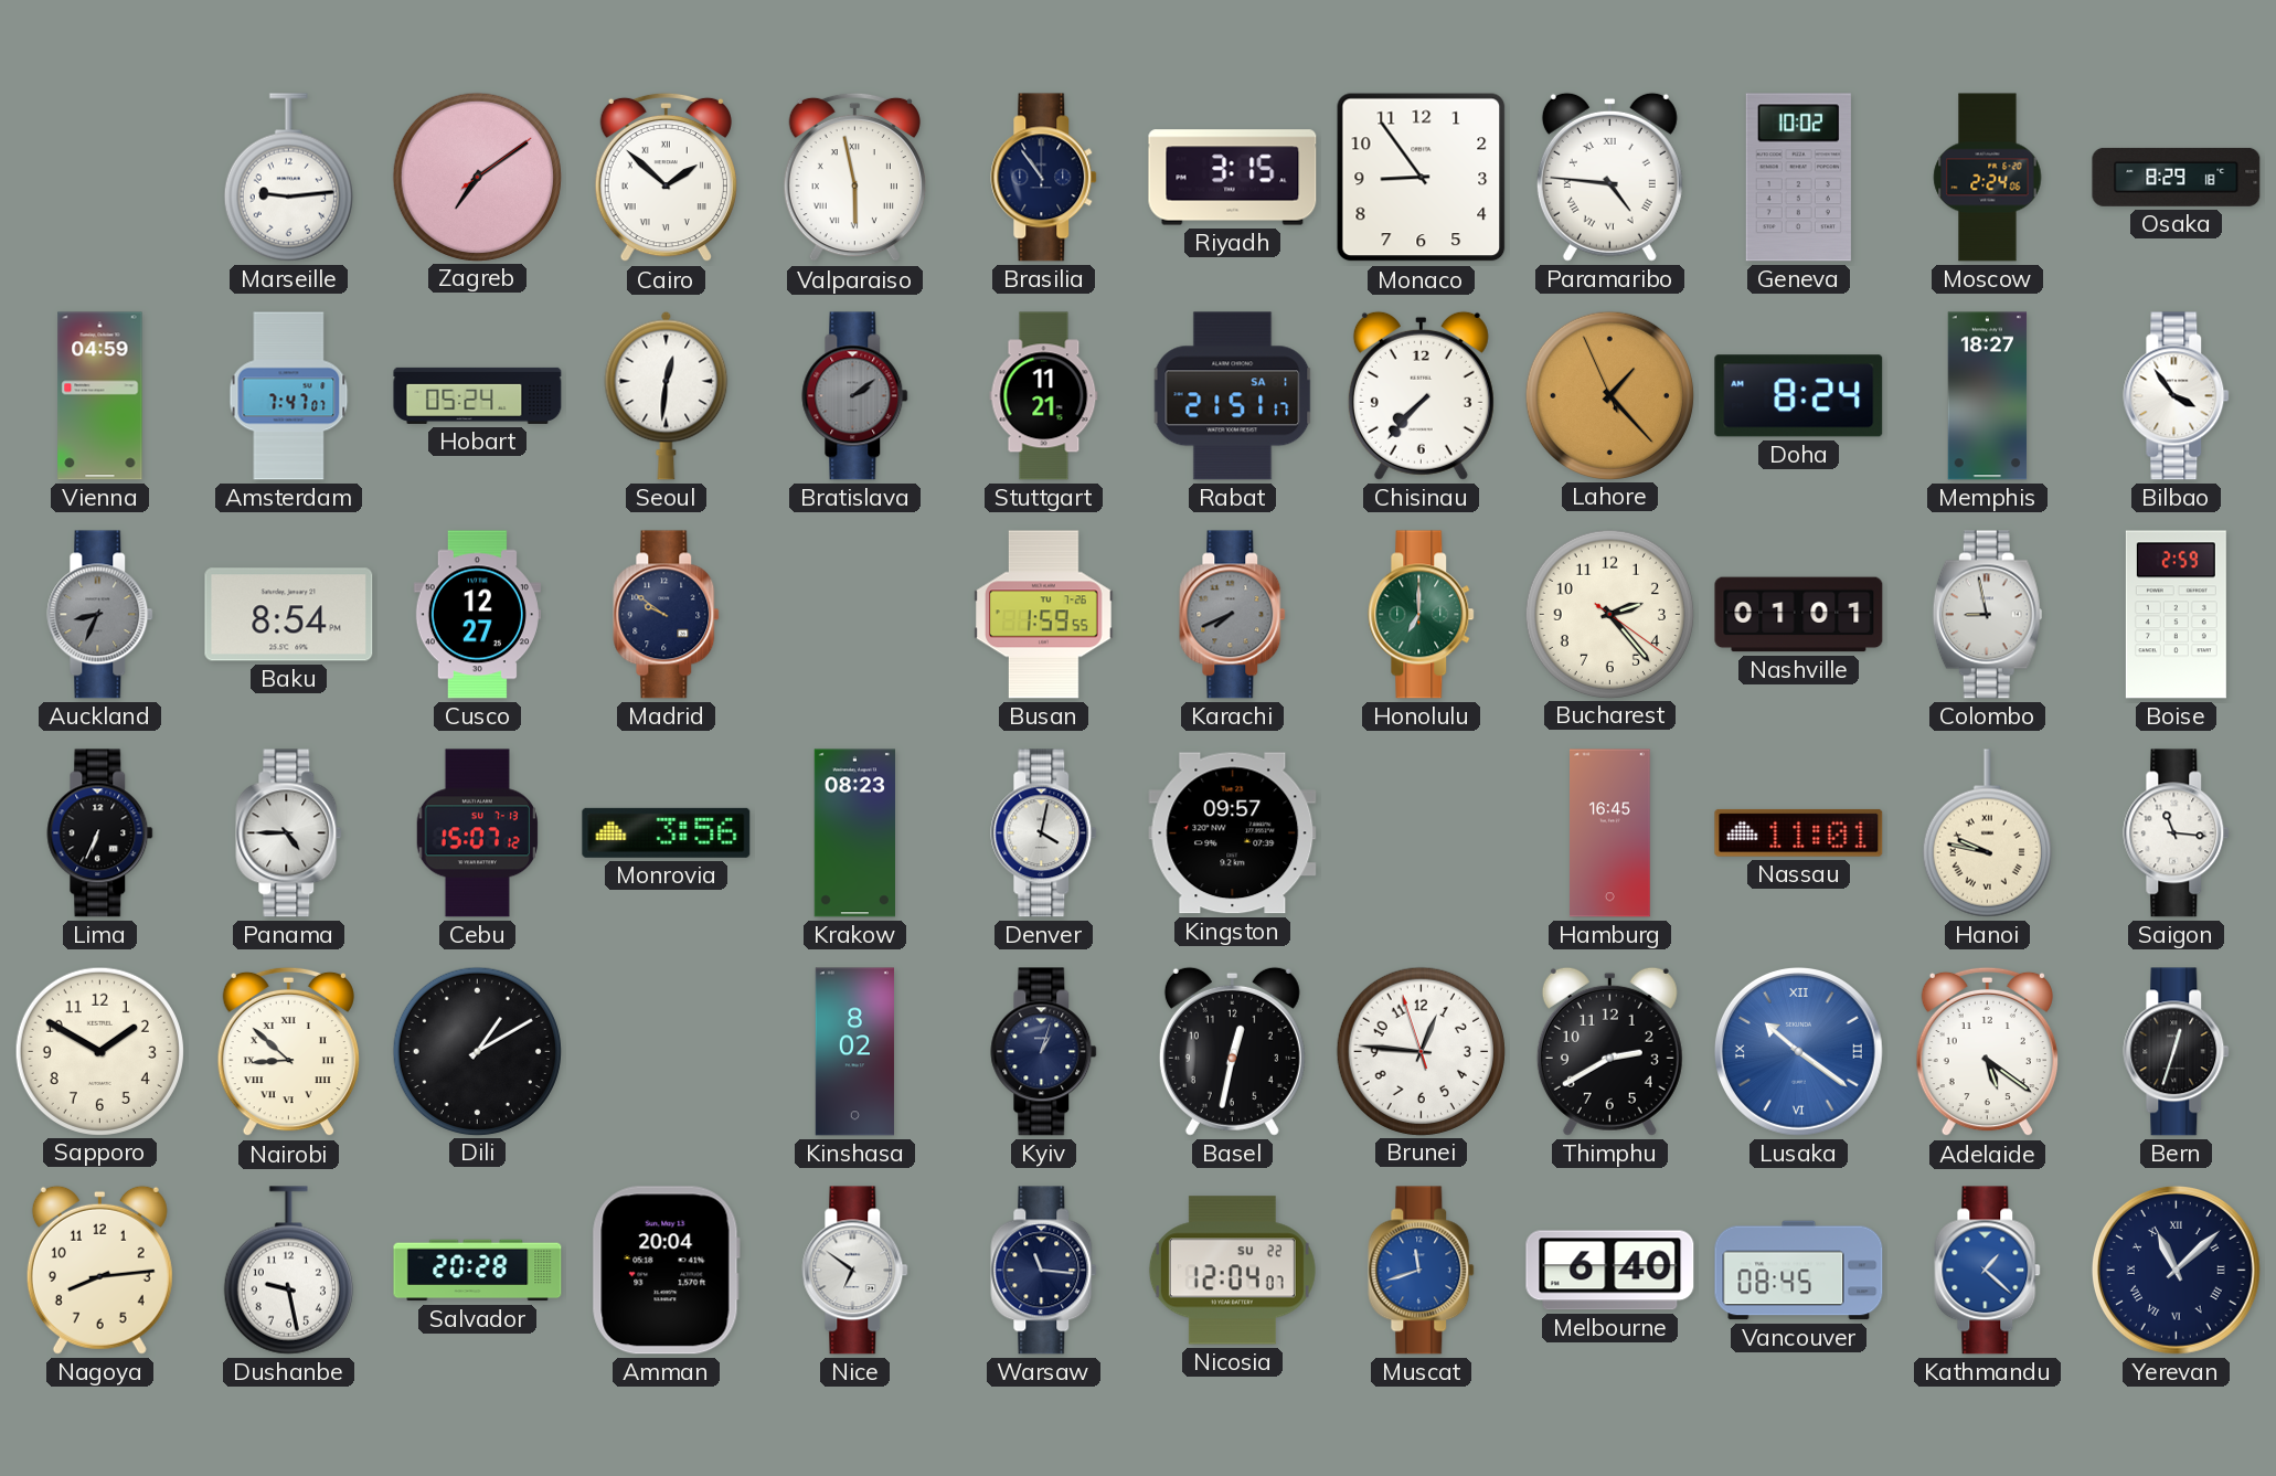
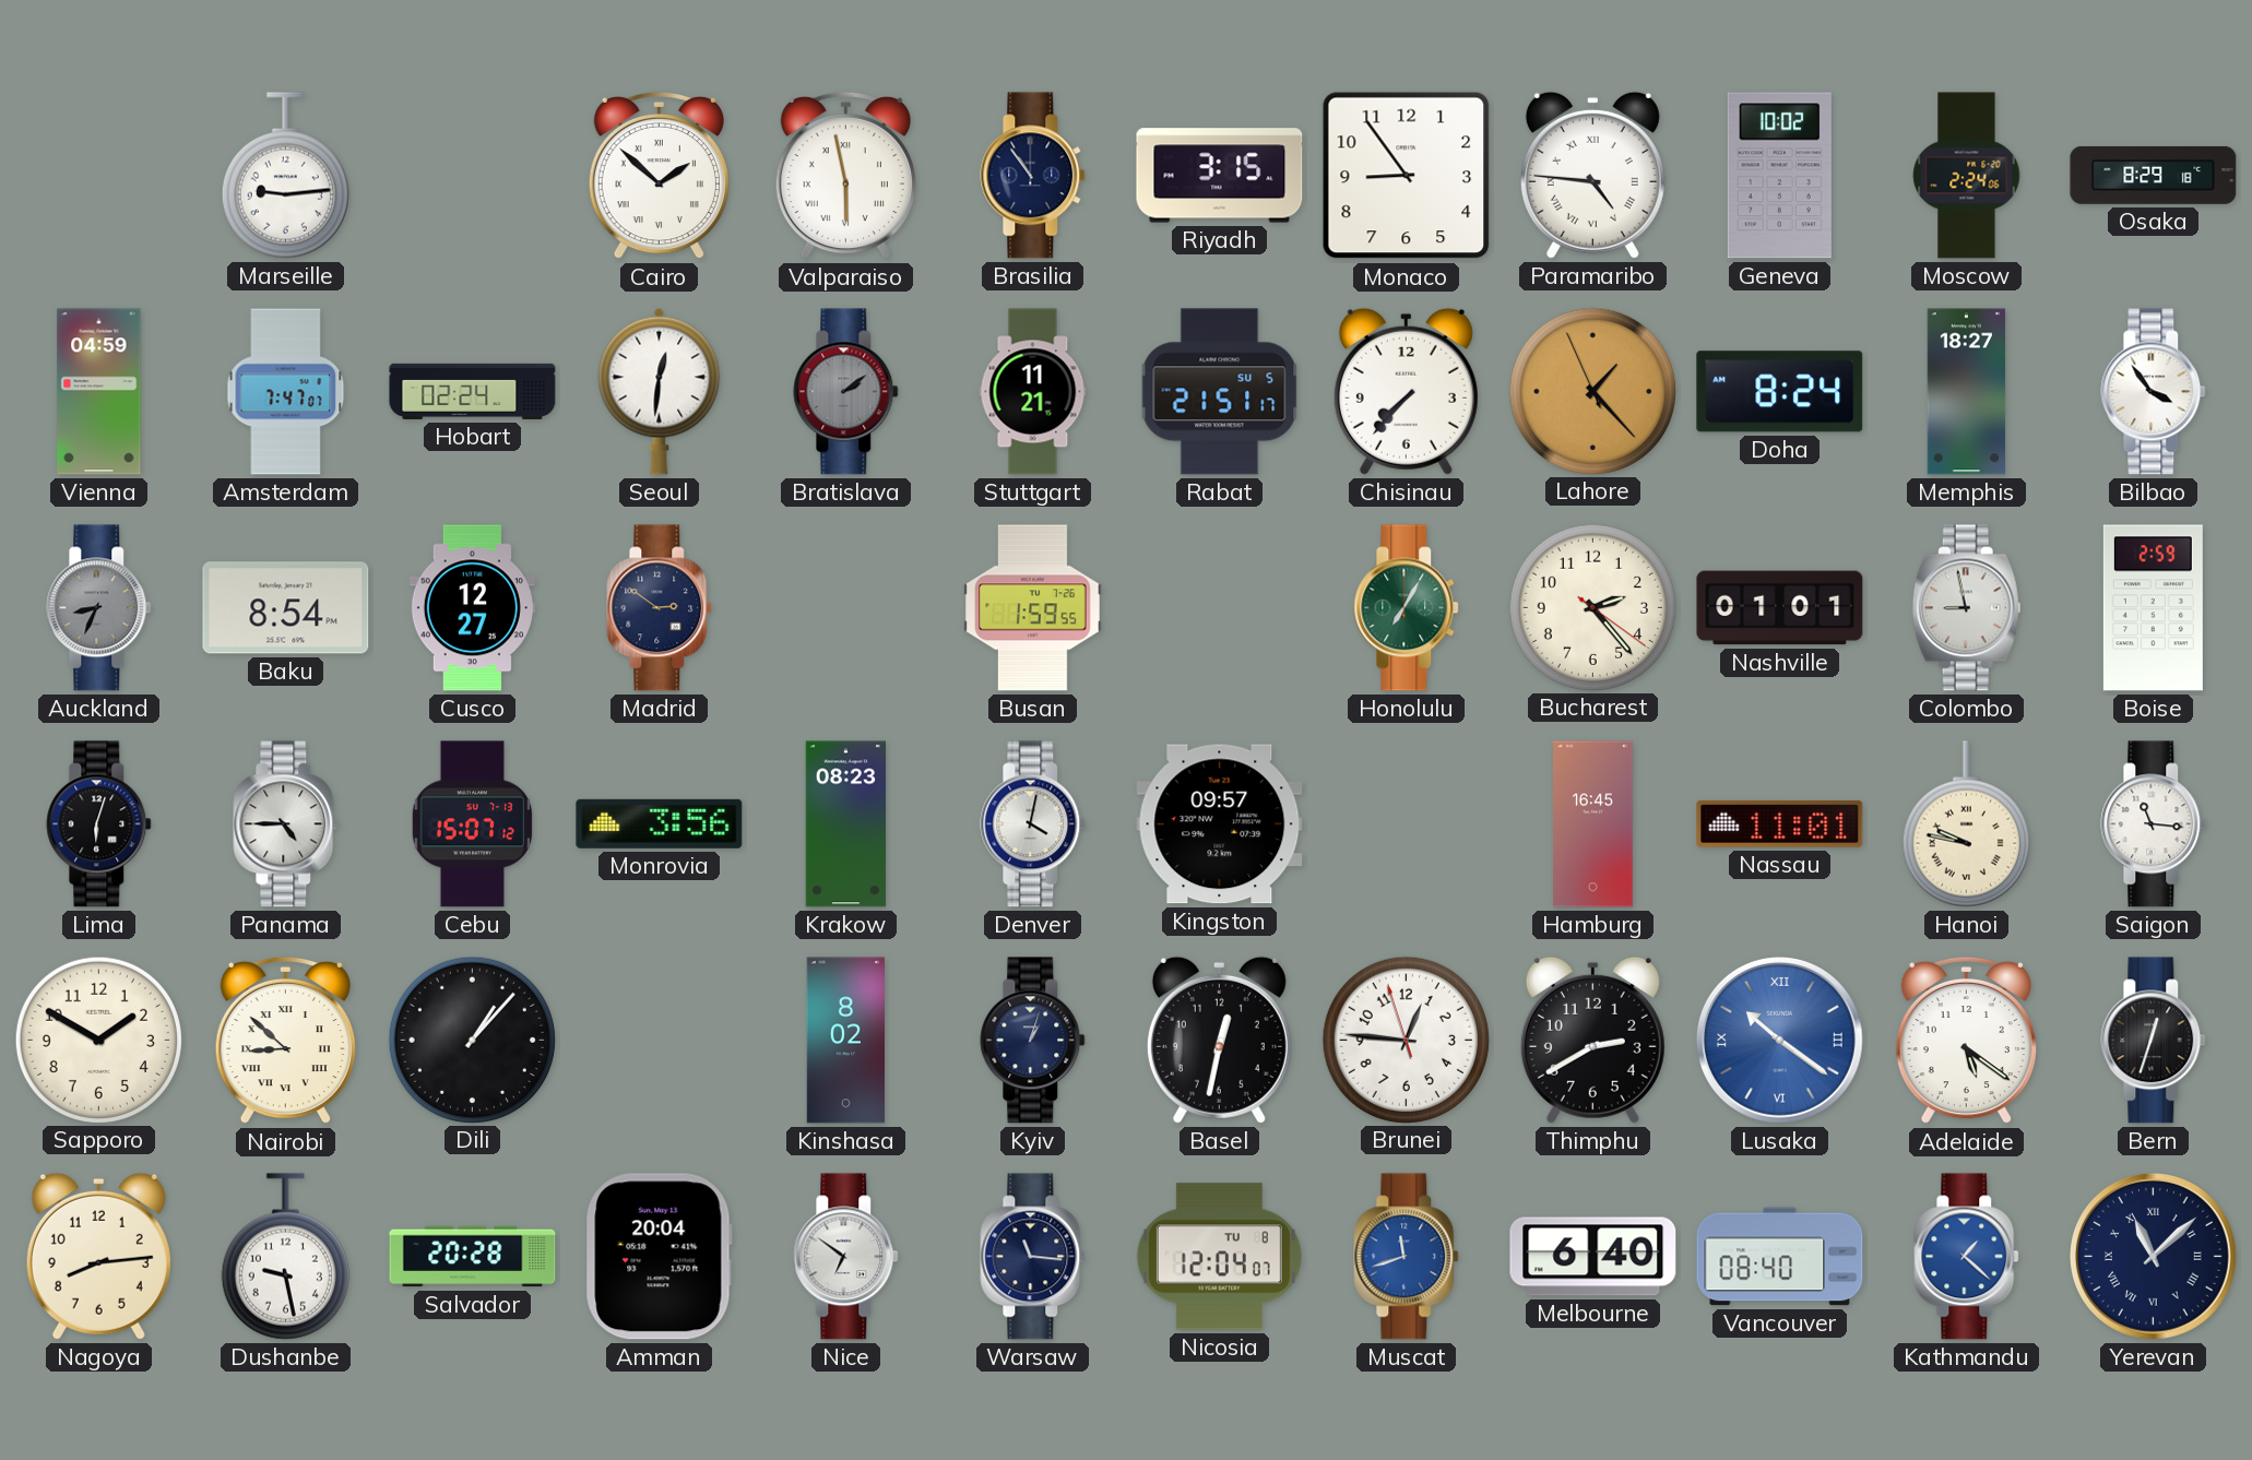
Zagreb: 7:09 -> none (477, 177)
Hobart: 05:24 -> 02:24 (473, 391)
Rabat date: SA 1 -> SU 5 (1220, 392)
Madrid: 9:51 -> 2:51 (660, 608)
Karachi: 7:41 -> none (1233, 615)
Honolulu: 7:00 -> 7:05 (1407, 608)
Lima: 6:34 -> 6:03 (99, 824)
Dili: 1:10 -> 1:07 (472, 1040)
Nicosia date: SU 22 -> TU 8 (1219, 1257)
Vancouver: 08:45 -> 08:40 (1780, 1257)
